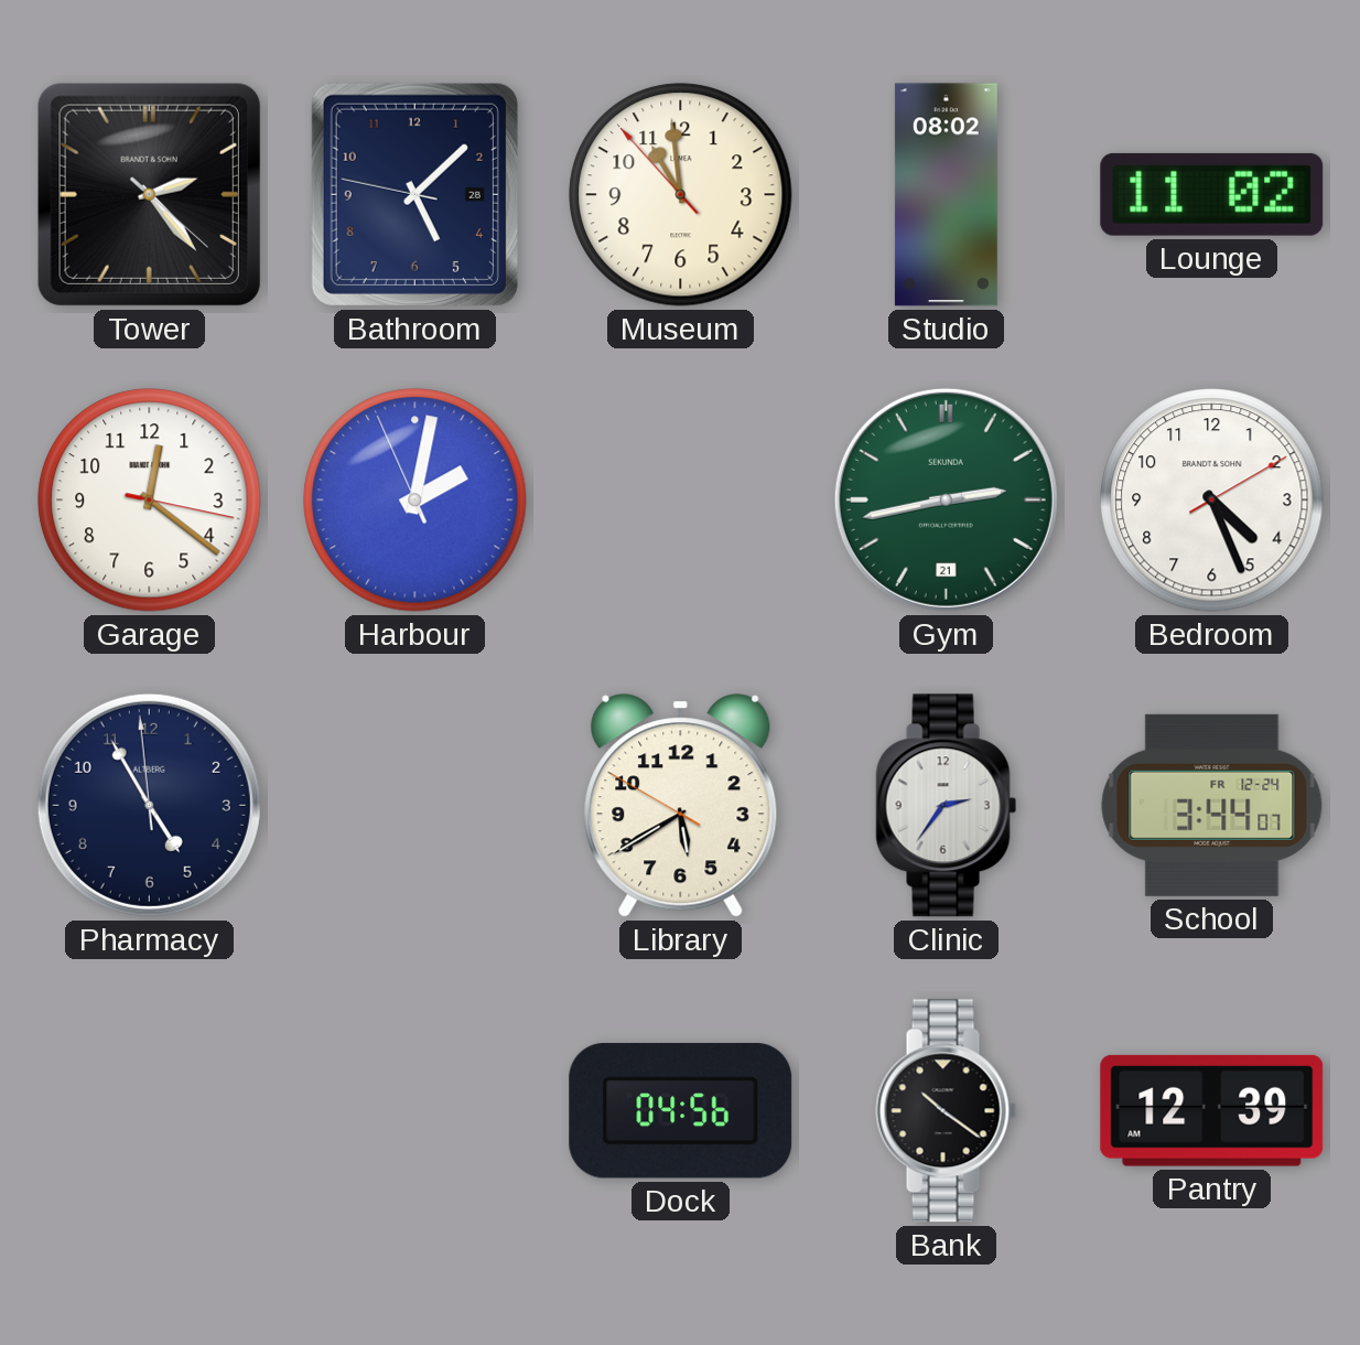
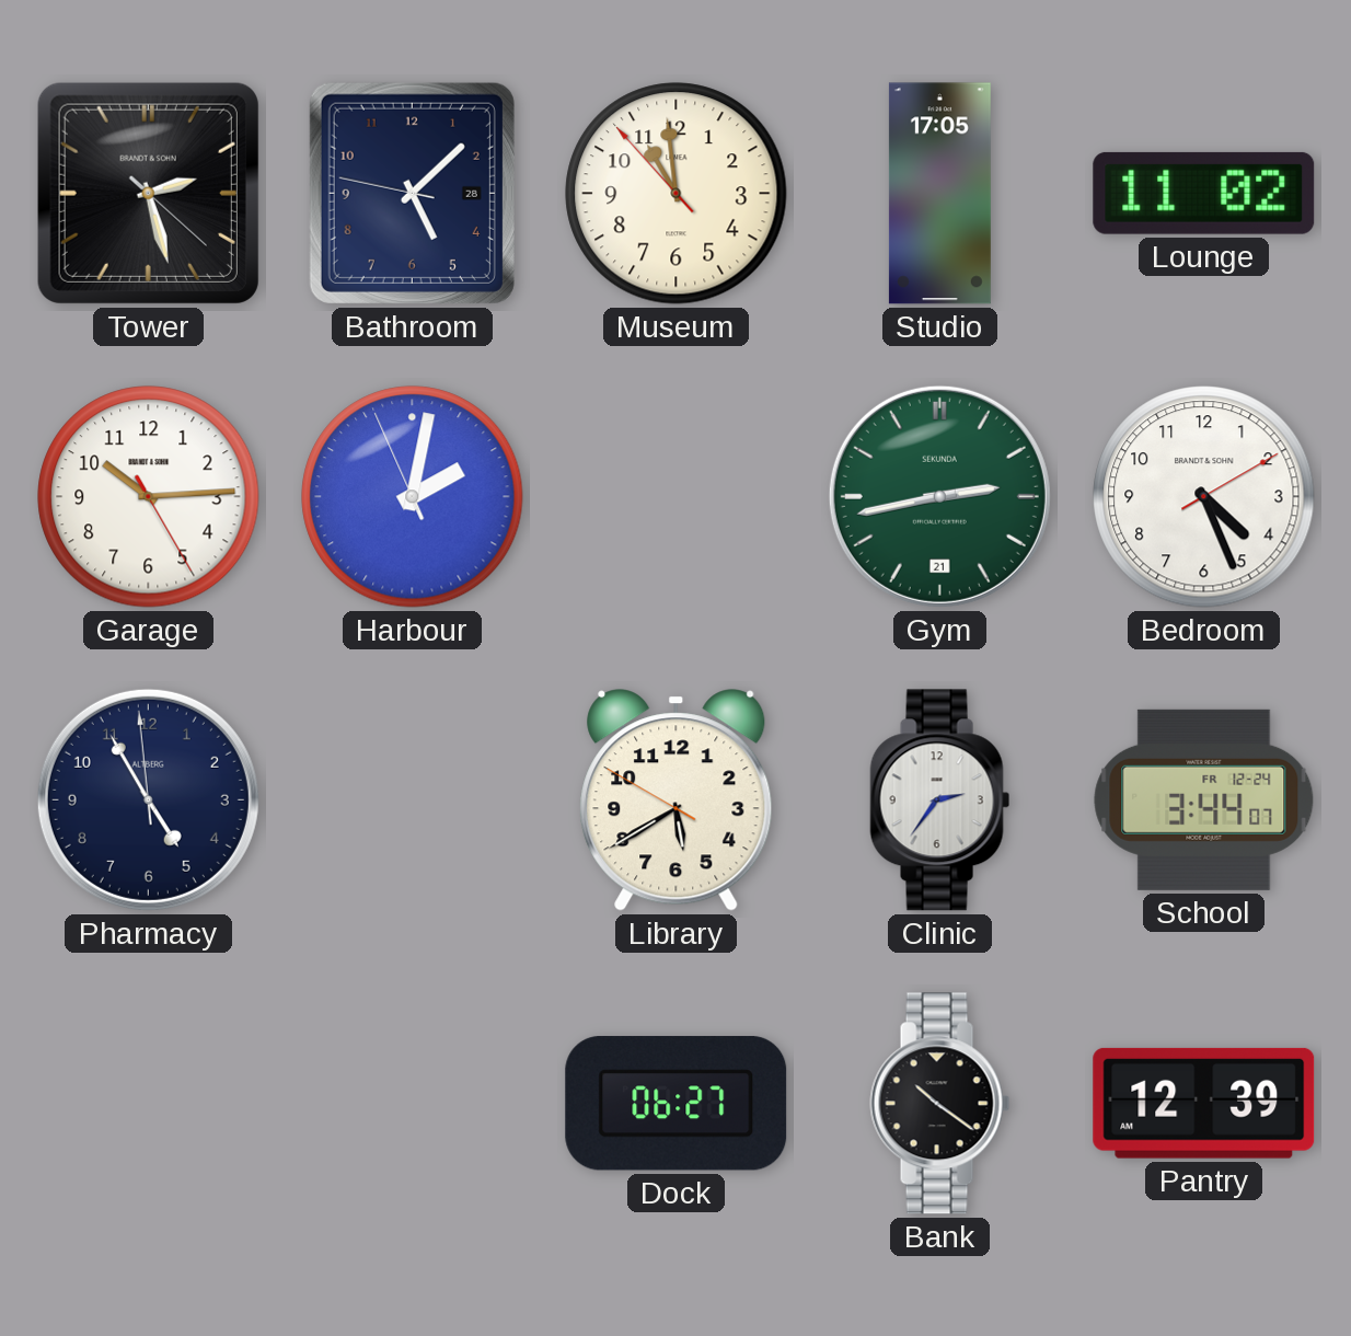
Tower: 2:23 -> 2:27 (148, 193)
Studio: 08:02 -> 17:05 (939, 194)
Garage: 12:21 -> 10:14 (149, 497)
Dock: 04:56 -> 06:27 (677, 1104)
